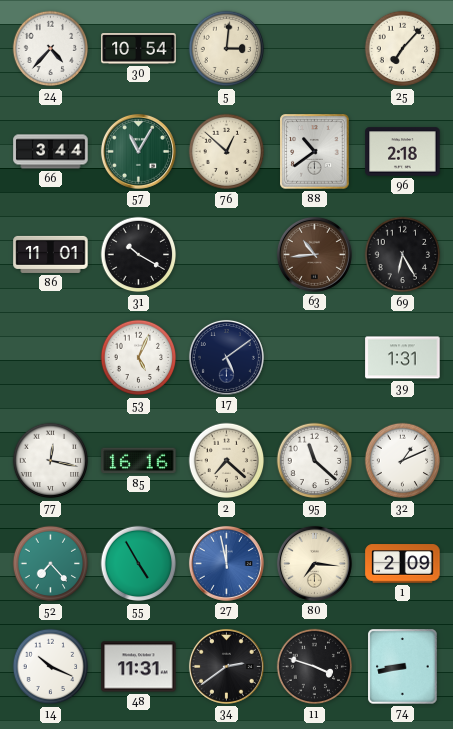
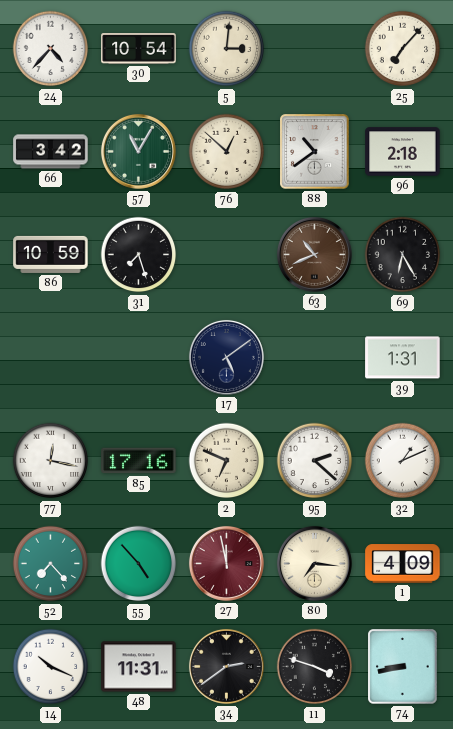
66: 3:44 -> 3:42 (51, 152)
86: 11:01 -> 10:59 (51, 254)
31: 10:20 -> 7:27 (139, 255)
63: 10:44 -> 10:41 (314, 254)
53: 5:04 -> none (139, 358)
85: 16:16 -> 17:16 (139, 461)
2: 7:22 -> 6:49 (227, 461)
95: 11:22 -> 2:22 (315, 461)
55: 4:55 -> 4:53 (139, 564)
27 dial: blue -> burgundy (226, 563)
1: 2:09 -> 4:09 (403, 564)
